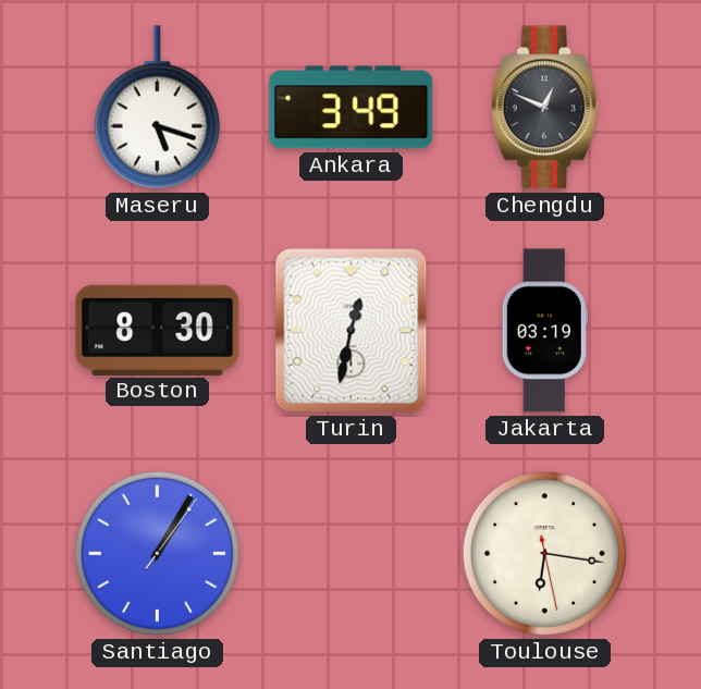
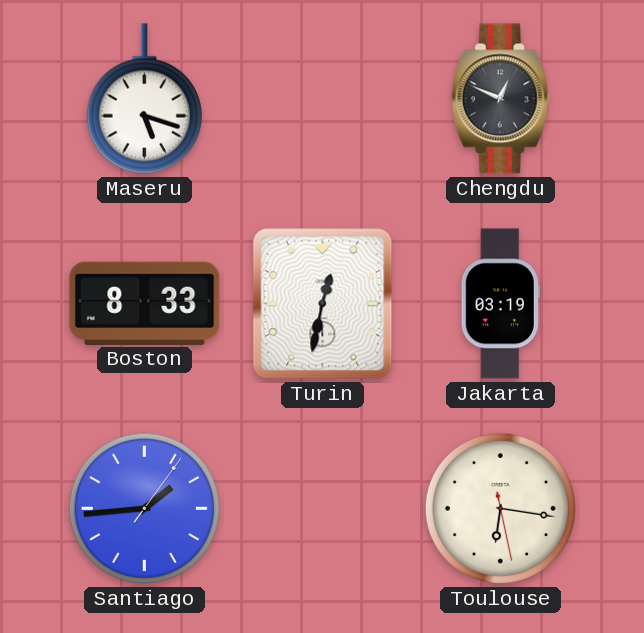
Ankara: 3:49 -> none (352, 108)
Boston: 8:30 -> 8:33 (145, 303)
Santiago: 1:05 -> 1:44 (144, 508)
